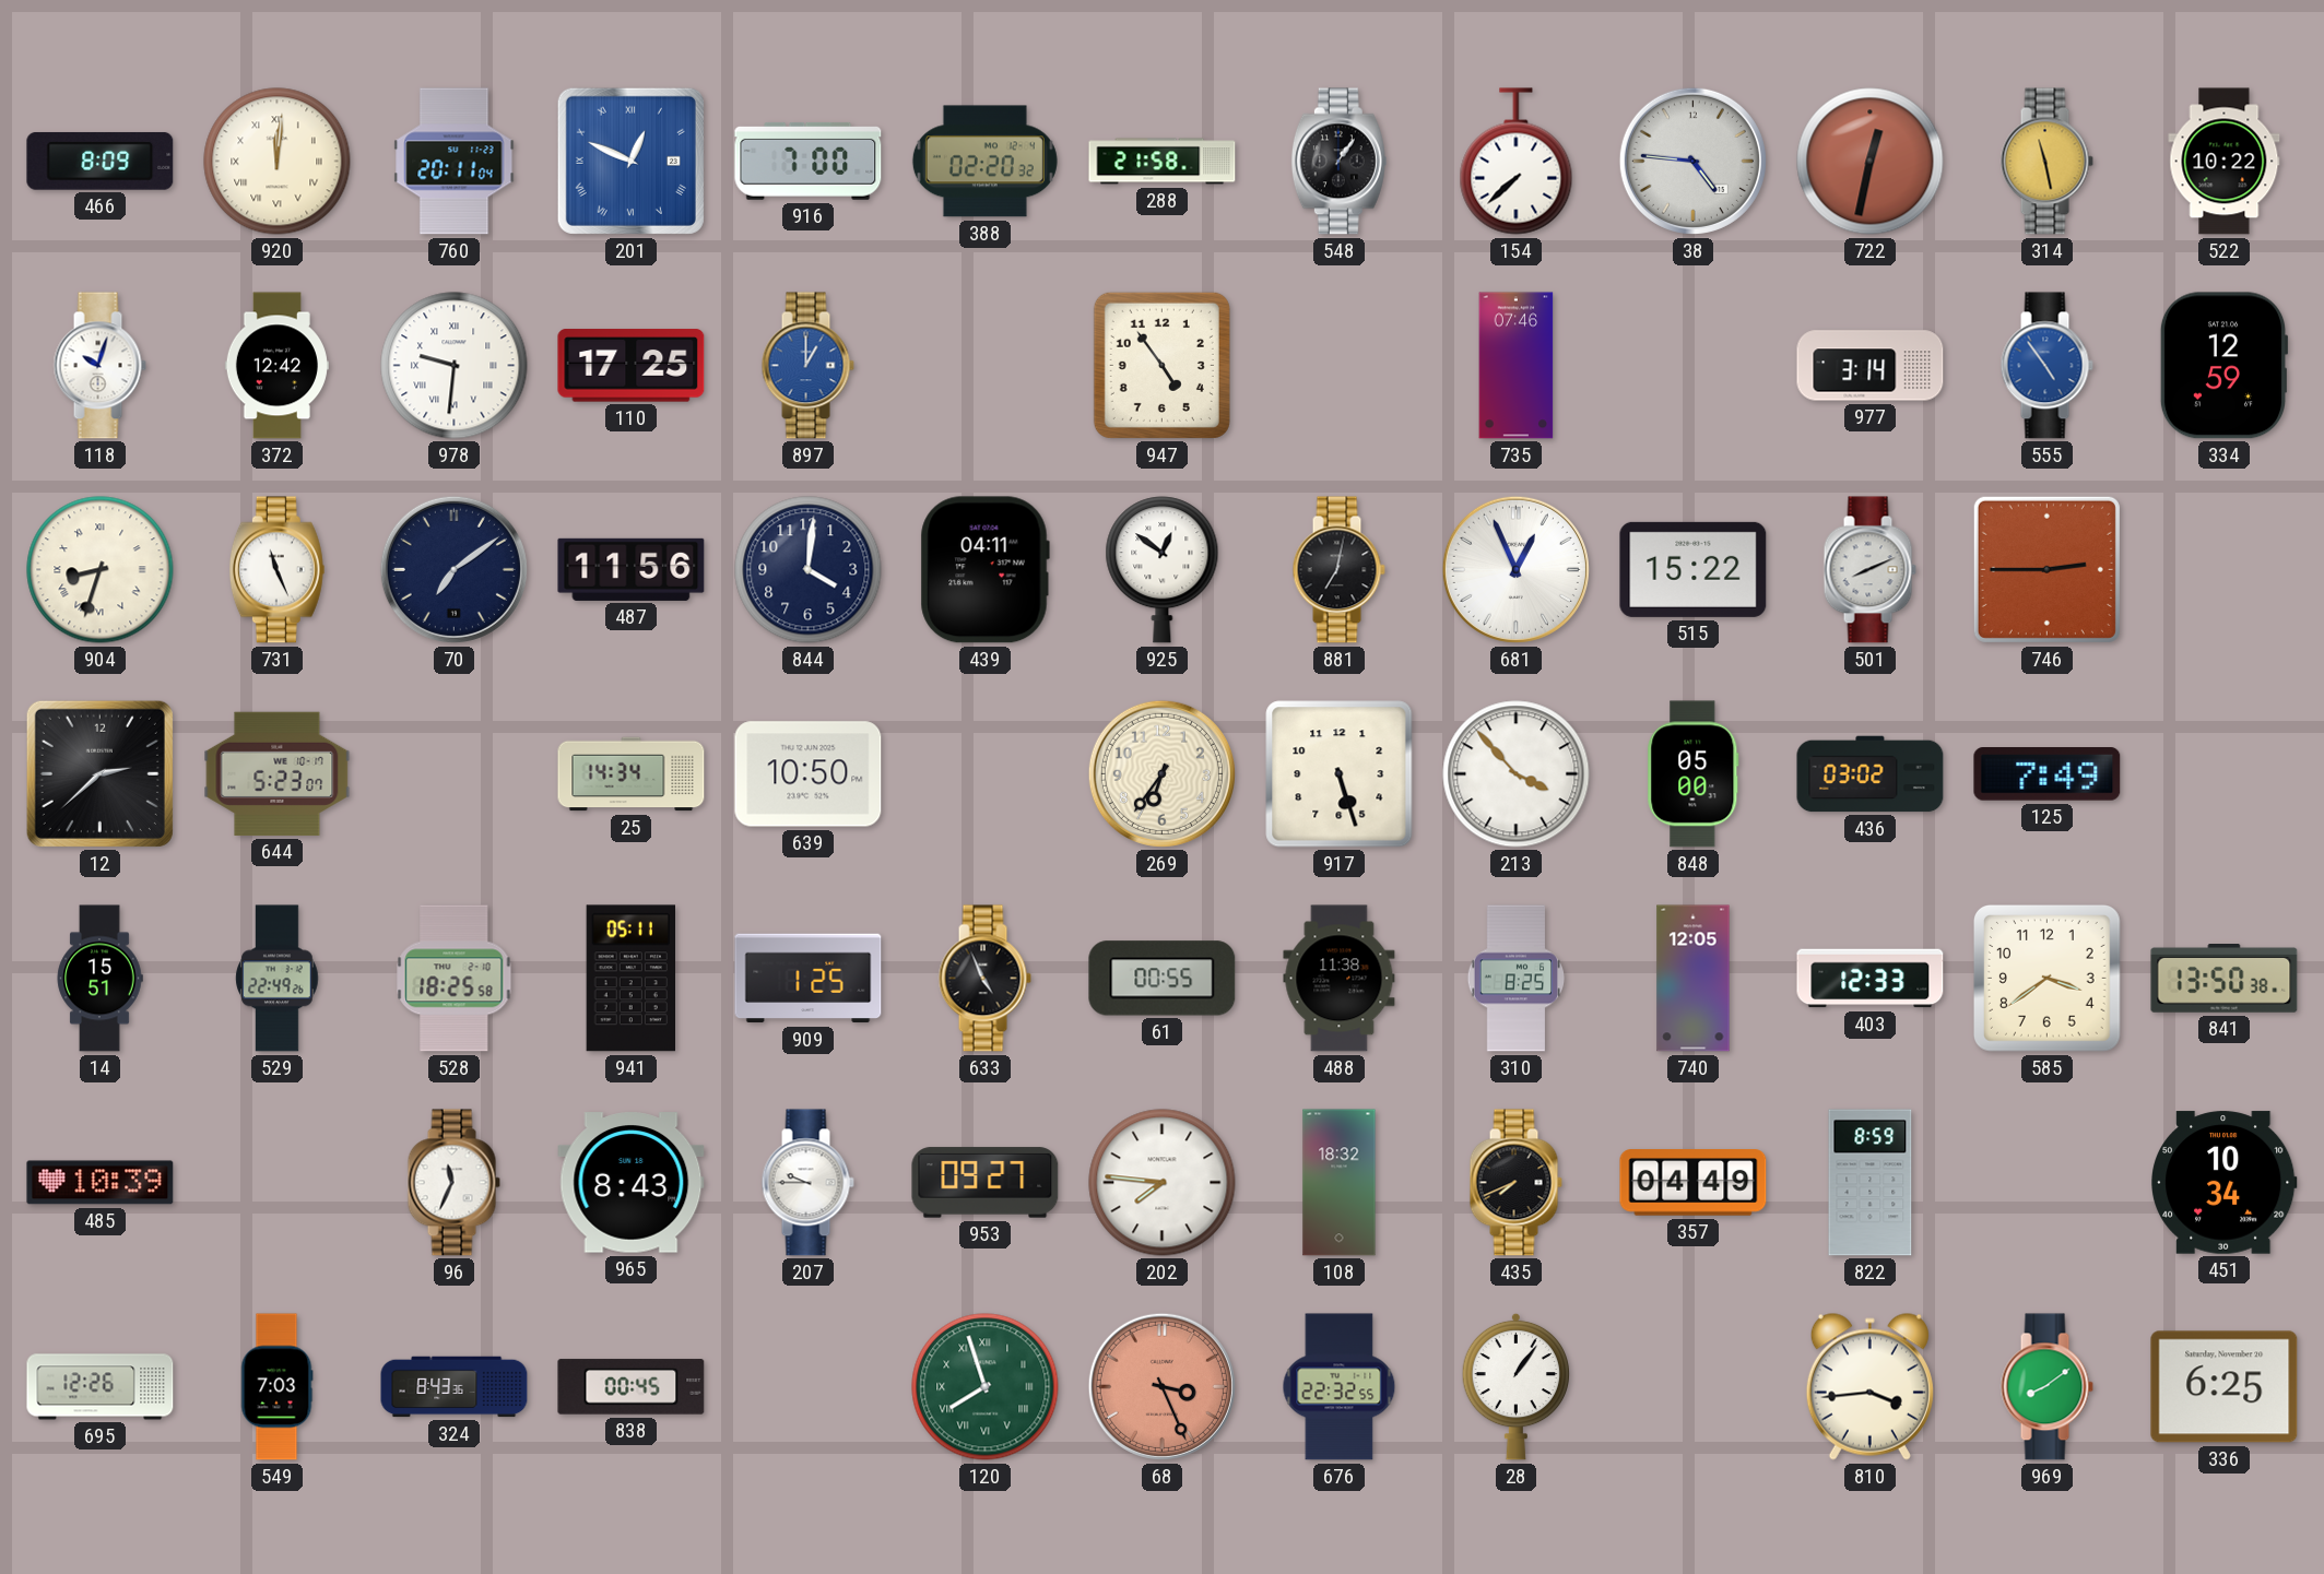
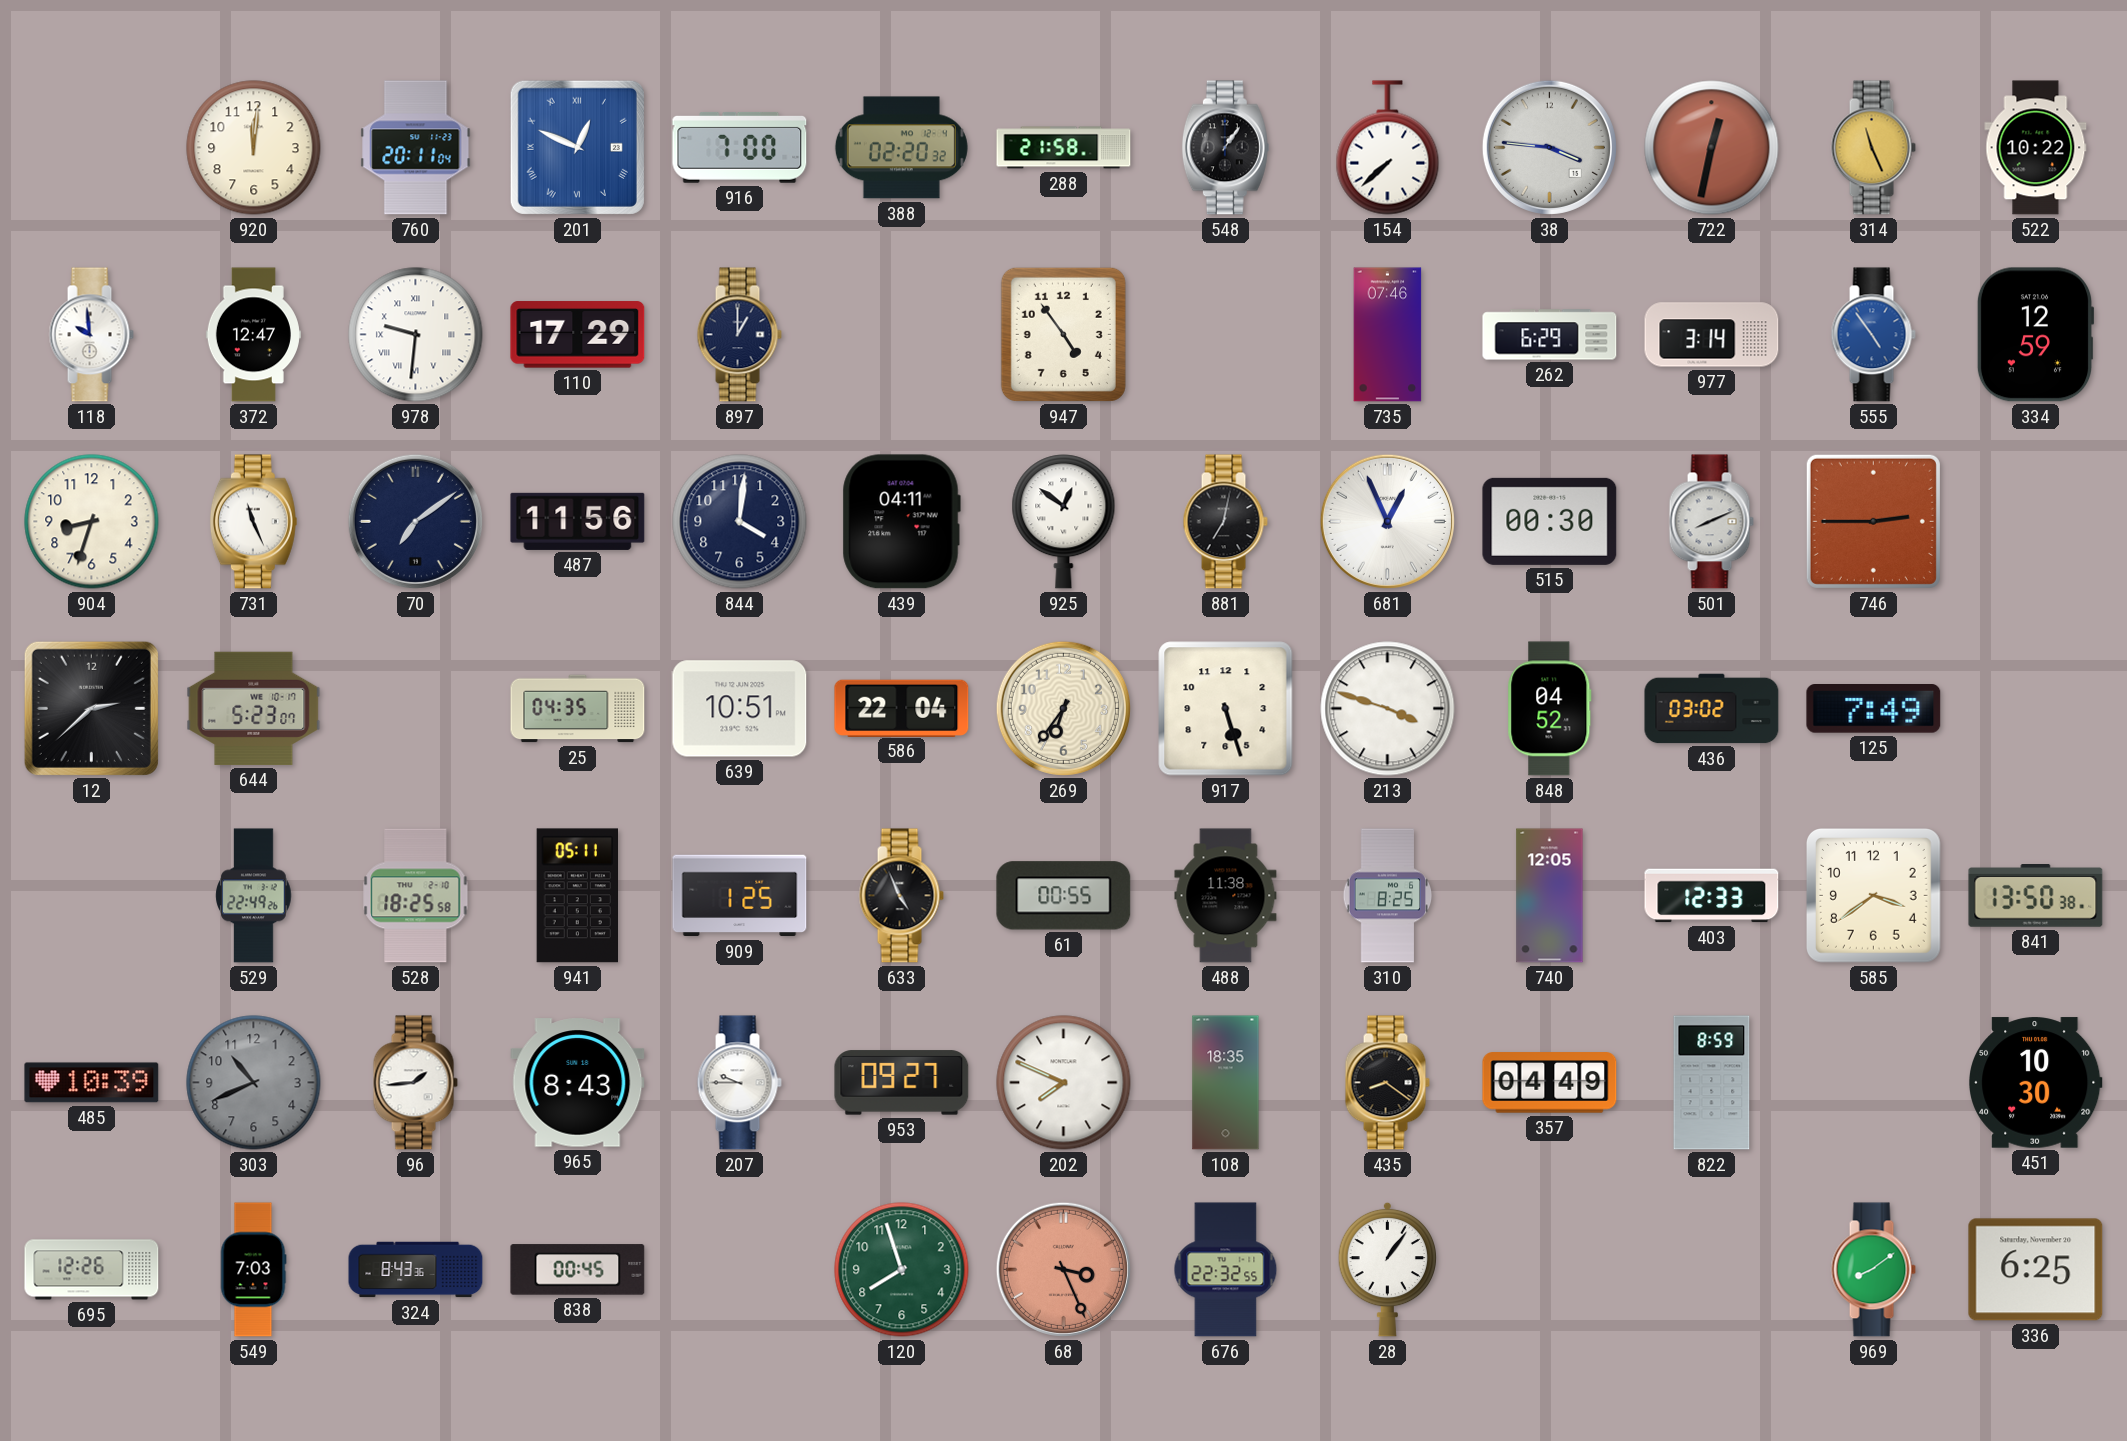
466: 8:09 -> none (101, 161)
920 numerals: Roman -> Arabic (254, 148)
38: 4:46 -> 3:46 (1549, 147)
314: 11:28 -> 11:26 (1873, 148)
118: 10:03 -> 9:59 (91, 335)
372: 12:42 -> 12:47 (253, 335)
110: 17:25 -> 17:29 (578, 335)
897 dial: blue -> navy (739, 335)
262: none -> 6:29 (1550, 335)
904 numerals: Roman -> Arabic (92, 522)
515: 15:22 -> 00:30 (1550, 521)
25: 14:34 -> 04:35 (578, 709)
639: 10:50 -> 10:51 (740, 709)
586: none -> 22:04 (902, 708)
213: 3:53 -> 3:48 (1388, 709)
848: 05:00 -> 04:52 (1550, 709)
14: 15:51 -> none (99, 979)
303: none -> 10:41 (254, 1083)
96: 11:34 -> 1:44 (415, 1083)
202: 7:46 -> 7:49 (1064, 1083)
108: 18:32 -> 18:35 (1226, 1083)
435: 7:41 -> 8:21 (1387, 1083)
451: 10:34 -> 10:30 (2036, 1083)
120 numerals: Roman -> Arabic (902, 1270)
810: 3:44 -> none (1869, 1386)
